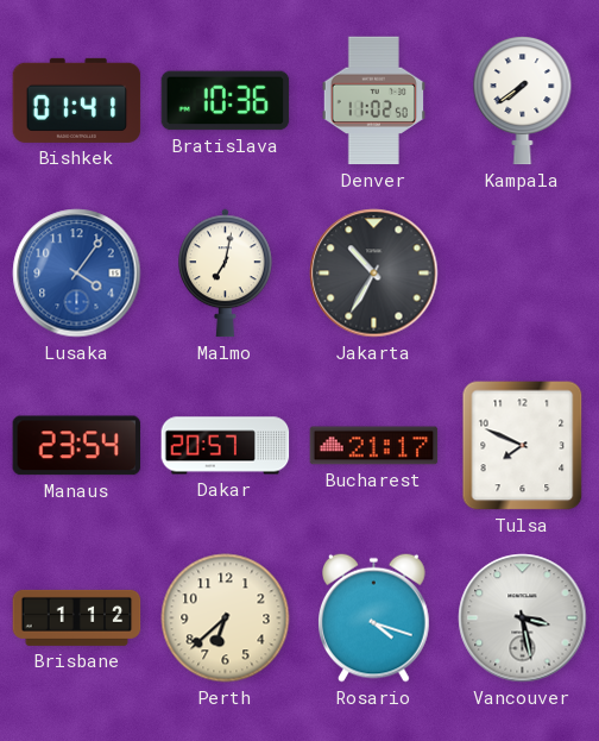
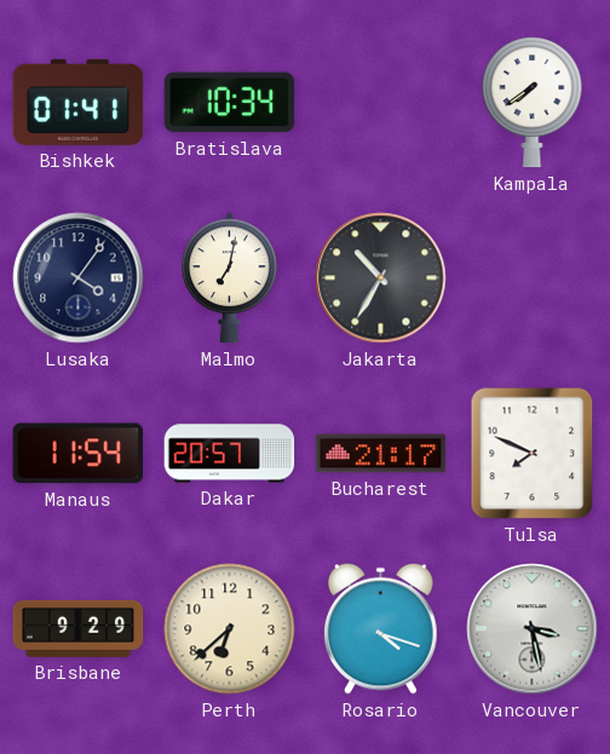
Bratislava: 10:36 -> 10:34 (230, 103)
Denver: 11:02 -> none (373, 101)
Lusaka dial: blue -> navy (79, 278)
Manaus: 23:54 -> 11:54 (79, 454)
Brisbane: 1:12 -> 9:29 (79, 628)
